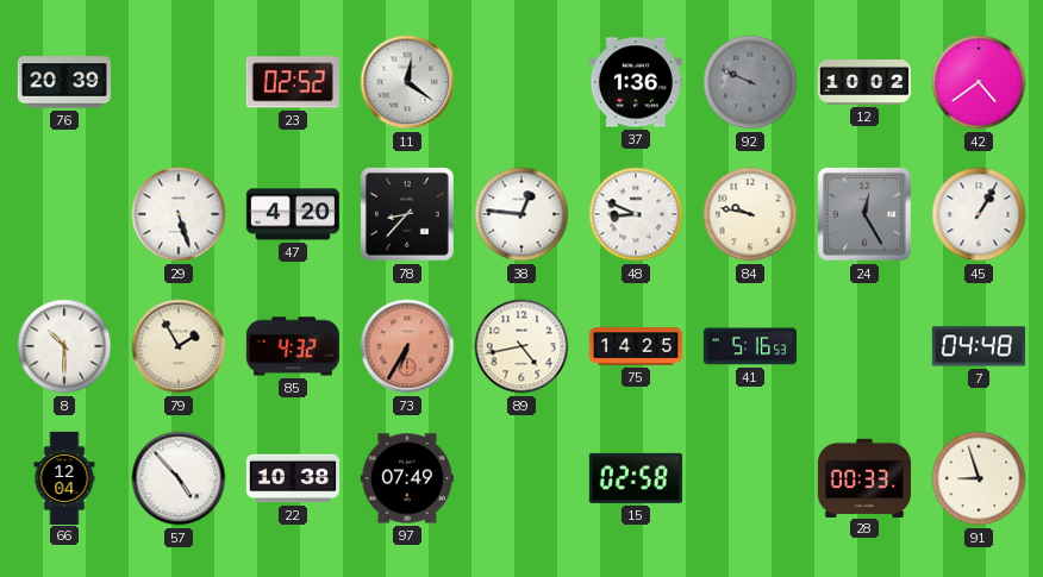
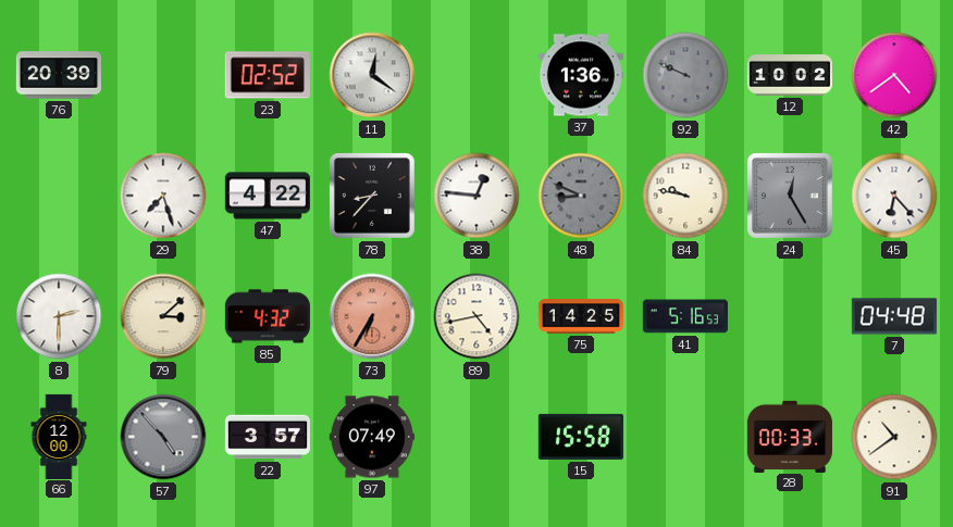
29: 5:27 -> 7:27 (163, 196)
47: 4:20 -> 4:22 (268, 196)
48 dial: white -> grey (581, 196)
45: 1:05 -> 6:23 (894, 196)
8: 10:30 -> 2:30 (59, 316)
79: 1:55 -> 3:08 (163, 316)
66: 12:04 -> 12:00 (59, 436)
57 dial: white -> grey (163, 437)
22: 10:38 -> 3:57 (267, 437)
15: 02:58 -> 15:58 (581, 437)
91: 8:57 -> 10:39 (894, 437)
